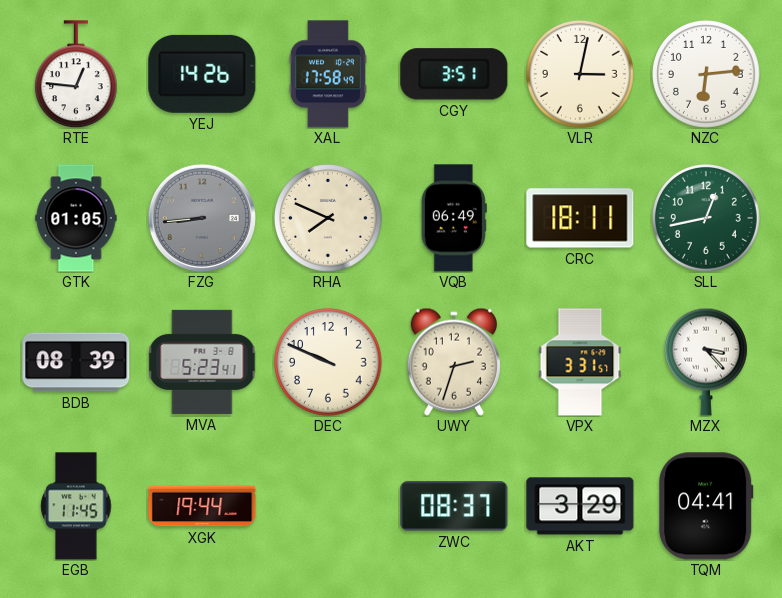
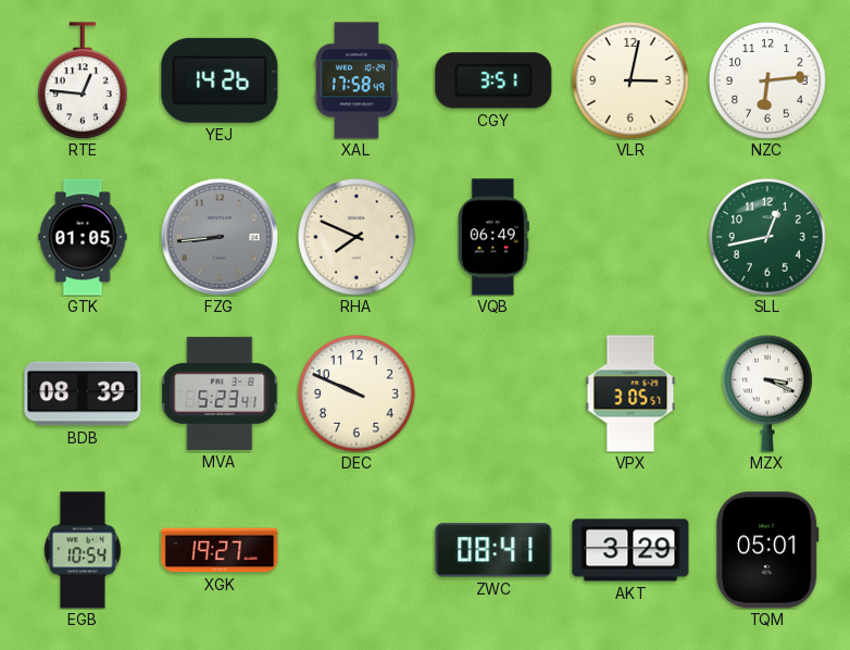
CRC: 18:11 -> none (580, 218)
UWY: 2:33 -> none (454, 362)
VPX: 3:31 -> 3:05 (630, 393)
MZX: 3:23 -> 3:19 (767, 393)
EGB: 11:45 -> 10:54 (83, 550)
XGK: 19:44 -> 19:27 (220, 550)
ZWC: 08:37 -> 08:41 (493, 550)
TQM: 04:41 -> 05:01 (767, 550)
